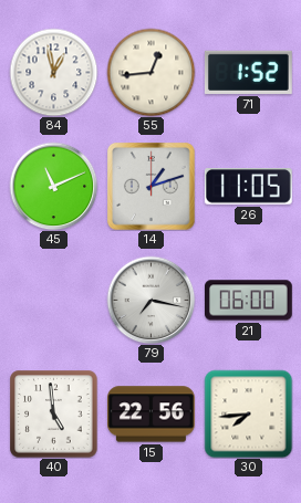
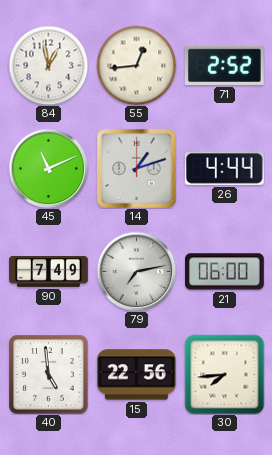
71: 1:52 -> 2:52 (224, 65)
26: 11:05 -> 4:44 (224, 169)
90: none -> 7:49 (49, 272)
79: 7:17 -> 7:13 (136, 271)
